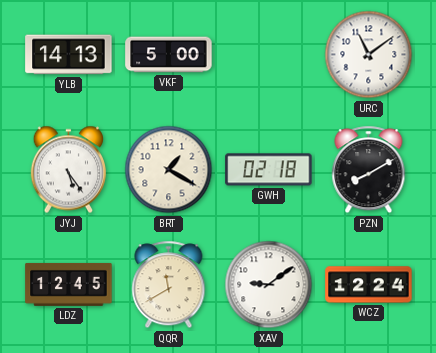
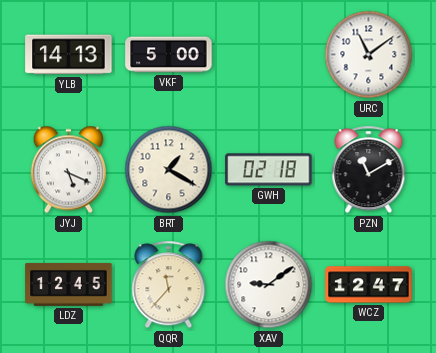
JYJ: 5:24 -> 5:19 (68, 170)
PZN: 8:10 -> 11:10 (369, 170)
QQR: 11:40 -> 11:37 (169, 285)
WCZ: 12:24 -> 12:47 (369, 285)
